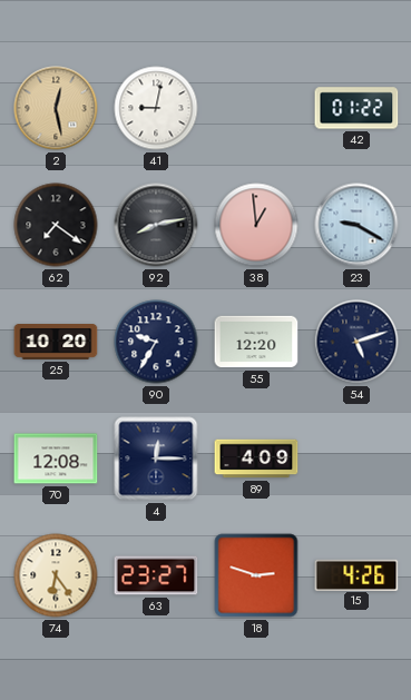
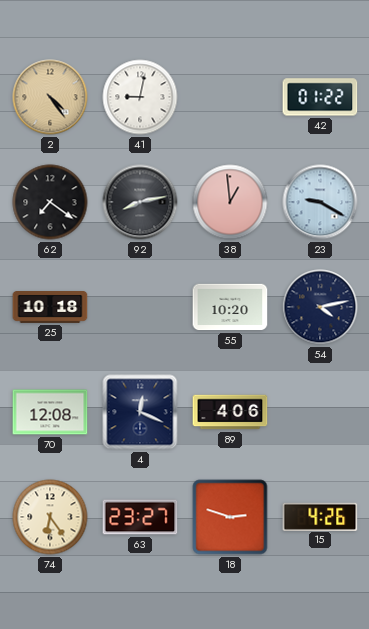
2: 12:28 -> 4:24 (50, 97)
25: 10:20 -> 10:18 (50, 308)
90: 9:35 -> none (156, 342)
55: 12:20 -> 10:20 (230, 307)
54: 5:12 -> 4:13 (320, 307)
4: 12:15 -> 12:19 (140, 412)
89: 4:09 -> 4:06 (230, 412)
